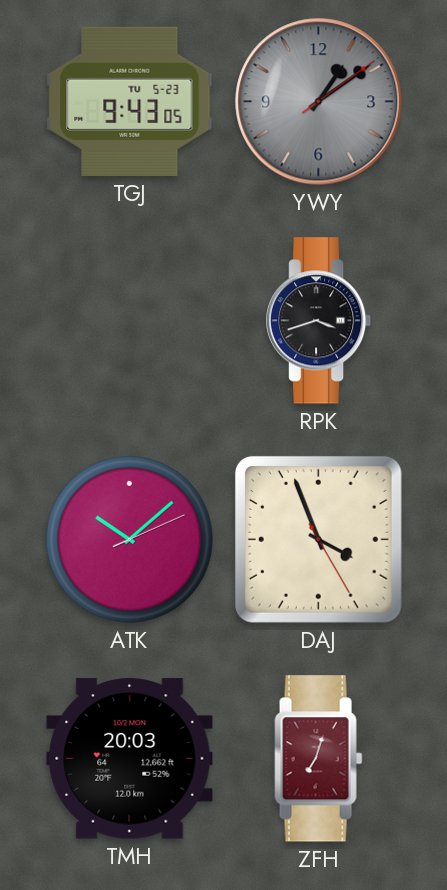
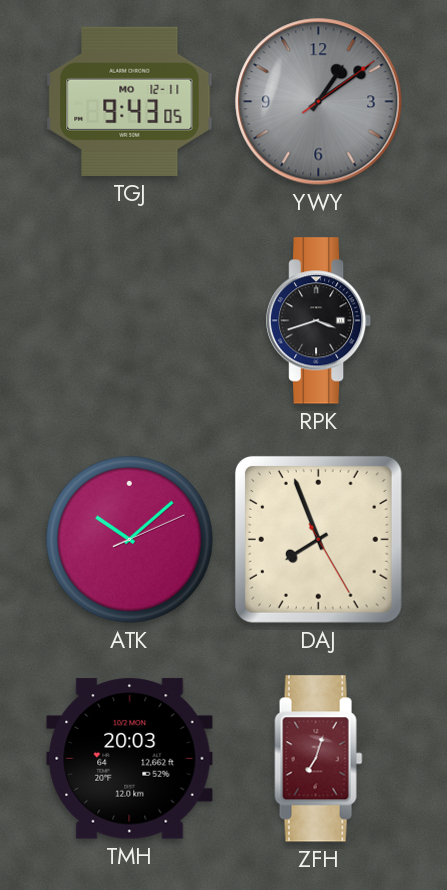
TGJ date: TU 5-23 -> MO 12-11 (130, 101)
DAJ: 3:56 -> 7:56 (318, 539)
